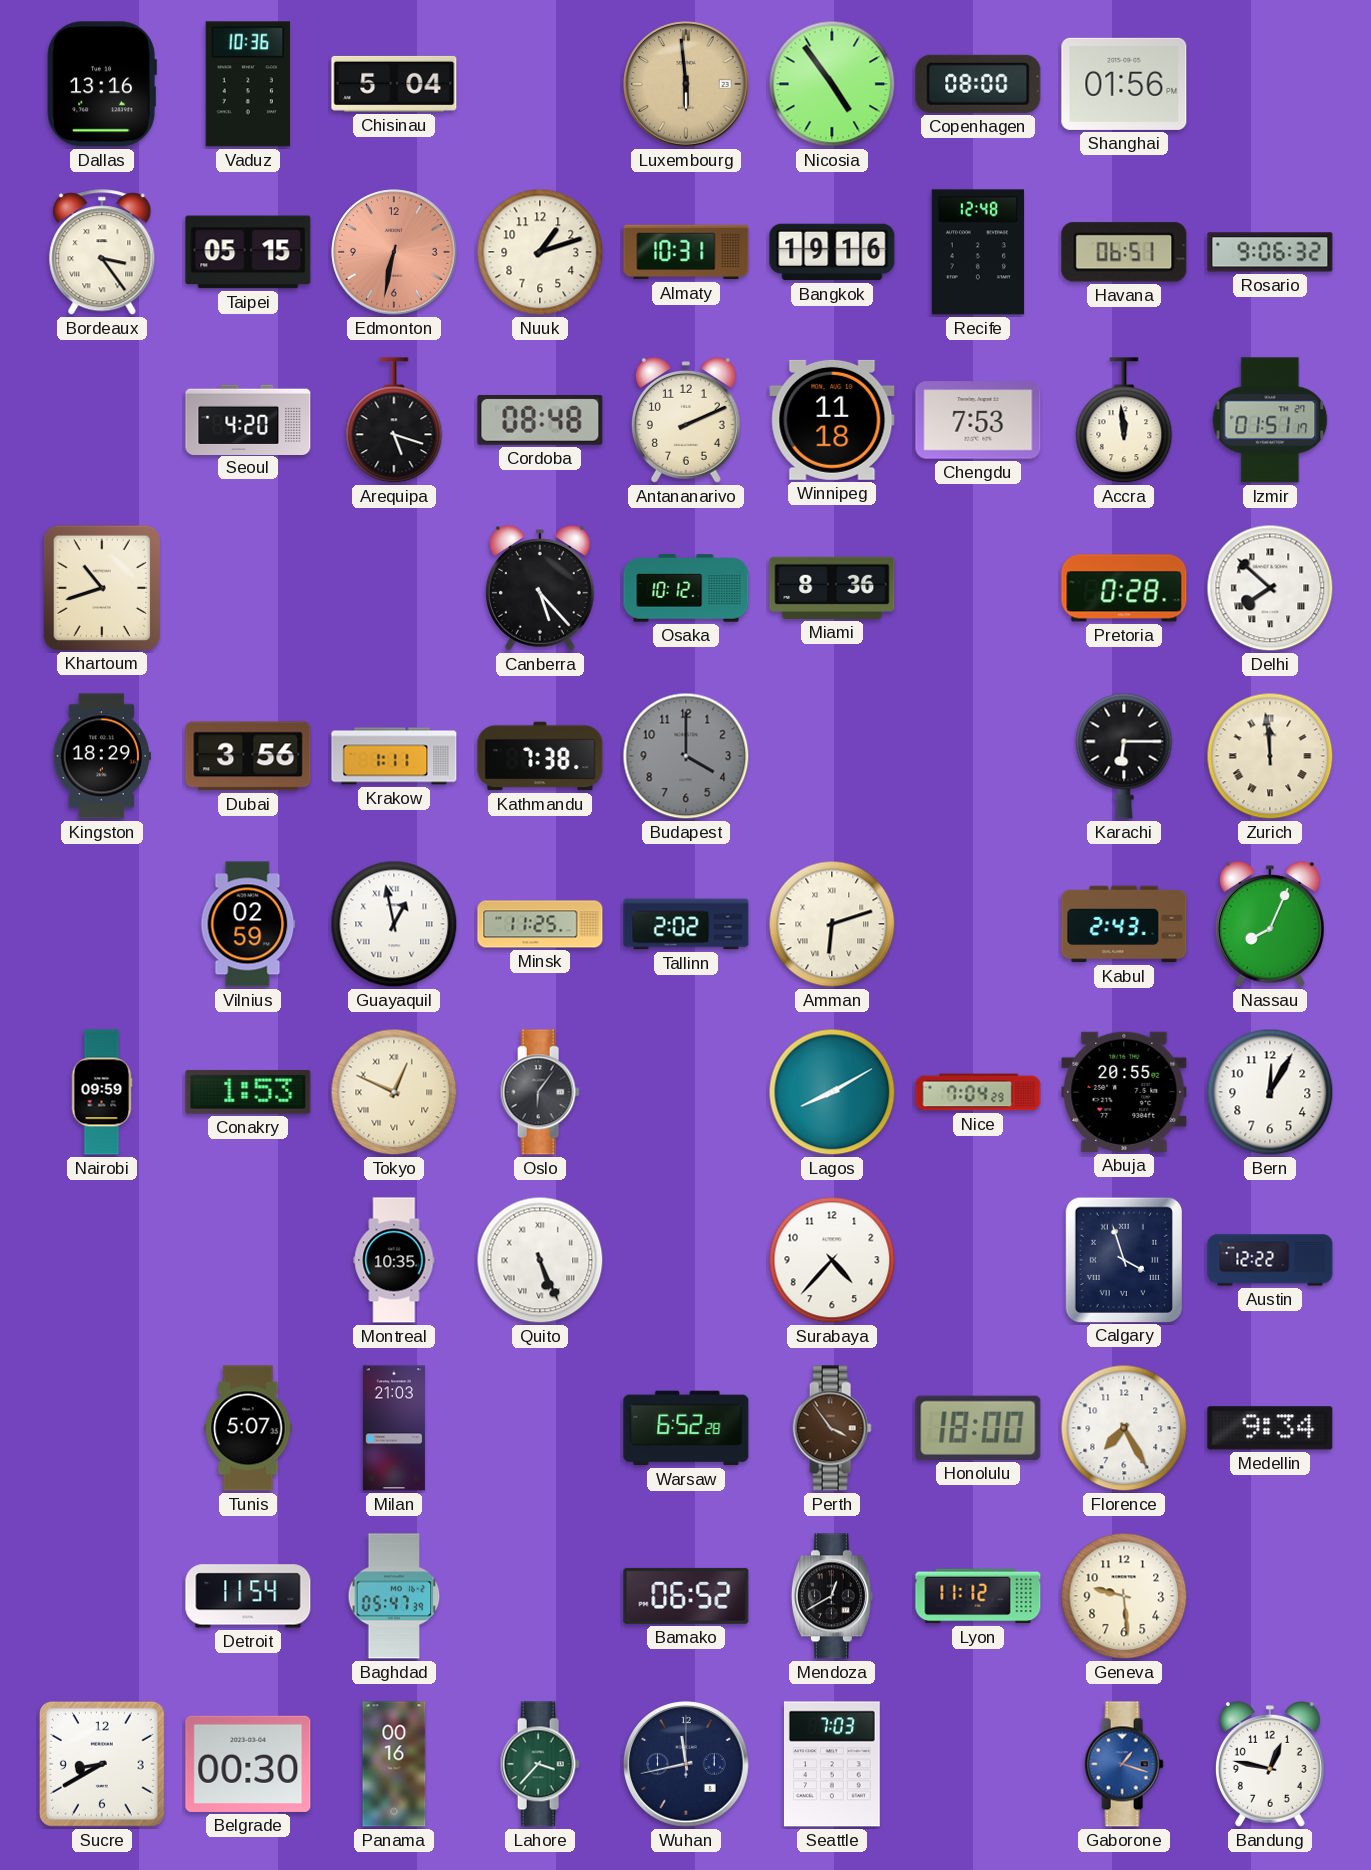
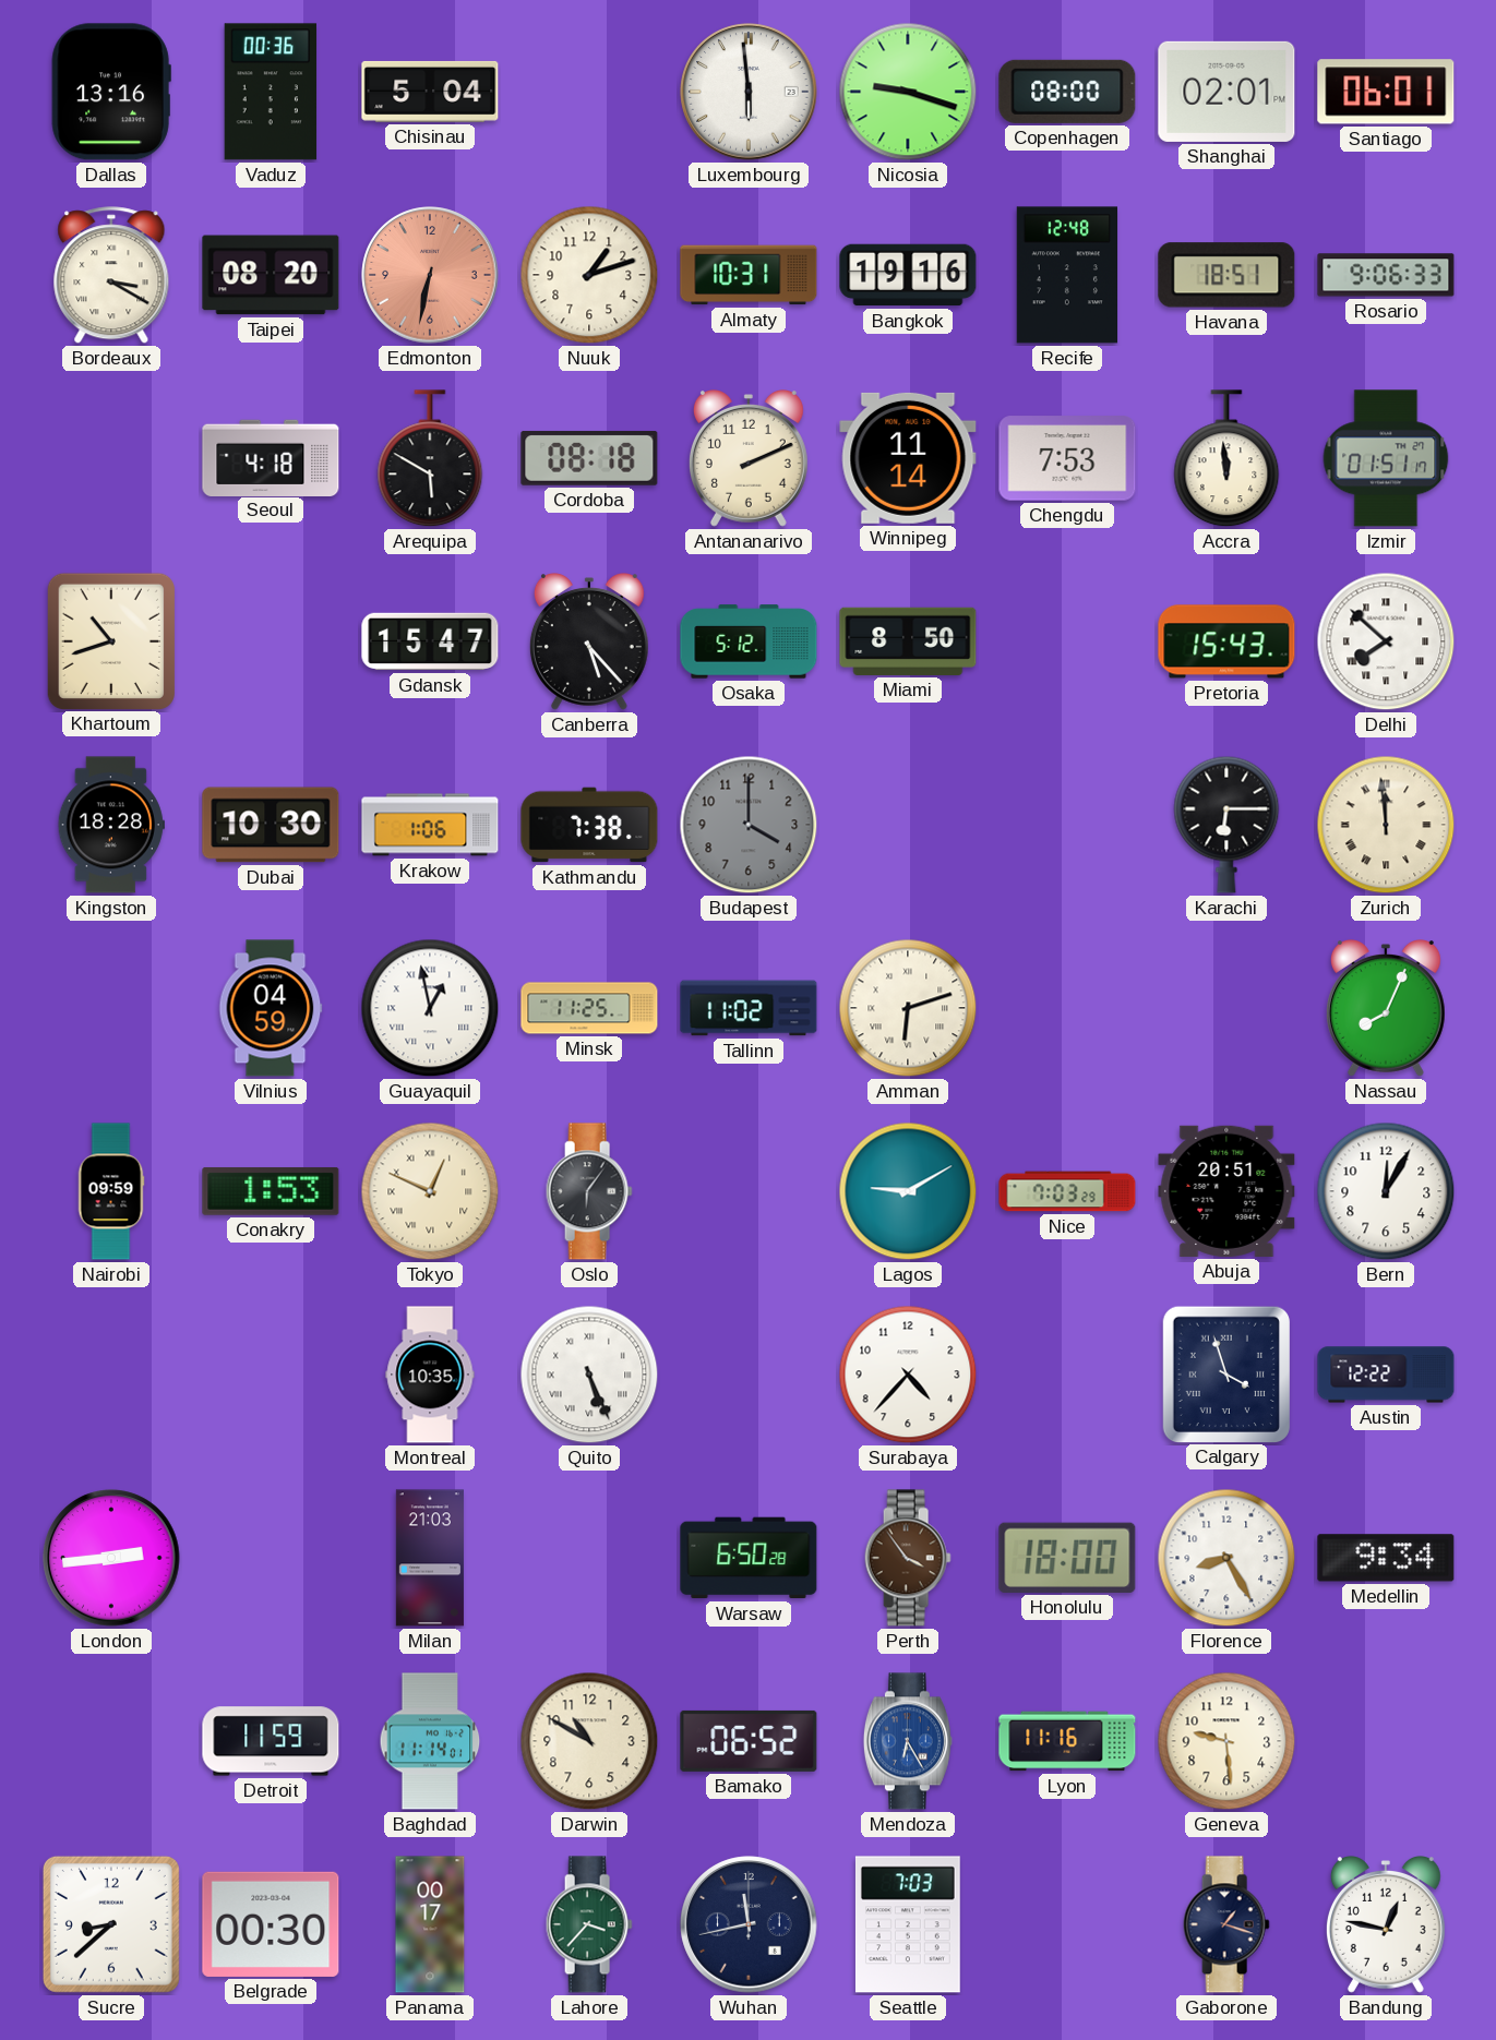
Vaduz: 10:36 -> 00:36 (270, 92)
Luxembourg dial: champagne -> white (749, 92)
Nicosia: 4:54 -> 9:18 (908, 92)
Shanghai: 01:56 -> 02:01 (1226, 92)
Santiago: none -> 06:01 (1386, 92)
Bordeaux: 3:24 -> 3:20 (111, 276)
Taipei: 05:15 -> 08:20 (271, 275)
Havana: 06:51 -> 18:51 (1226, 275)
Rosario: 9:06:32 -> 9:06:33 (1386, 275)
Seoul: 4:20 -> 4:18 (271, 457)
Arequipa: 5:18 -> 5:50 (430, 459)
Cordoba: 08:48 -> 08:18 (589, 458)
Winnipeg: 11:18 -> 11:14 (908, 458)
Gdansk: none -> 15:47 (430, 641)
Osaka: 10:12 -> 5:12 (749, 641)
Miami: 8:36 -> 8:50 (908, 641)
Pretoria: 0:28 -> 15:43 (1226, 641)
Kingston: 18:29 -> 18:28 (111, 825)
Dubai: 3:56 -> 10:30 (271, 825)
Krakow: 1:11 -> 1:06 (430, 825)
Vilnius: 02:59 -> 04:59 (271, 1008)
Tallinn: 2:02 -> 11:02 (749, 1008)
Kabul: 2:43 -> none (1124, 924)
Lagos: 8:10 -> 9:10 (908, 1191)
Nice: 7:04 -> 7:03 (1067, 1191)
Abuja: 20:55 -> 20:51 (1226, 1191)
London: none -> 2:44 (111, 1558)
Tunis: 5:07 -> none (248, 1428)
Warsaw: 6:52 -> 6:50 (749, 1558)
Florence: 7:25 -> 8:25 (1226, 1558)
Detroit: 11:54 -> 11:59 (271, 1741)
Baghdad: 05:47 -> 11:14 (430, 1741)
Darwin: none -> 10:50 (589, 1741)
Mendoza: 12:40 -> 6:25 (908, 1741)
Mendoza dial: black -> blue (908, 1741)
Lyon: 11:12 -> 11:16 (1067, 1741)
Sucre: 8:40 -> 8:38 (111, 1924)
Panama: 00:16 -> 00:17 (430, 1924)
Gaborone dial: blue -> navy (1226, 1924)
